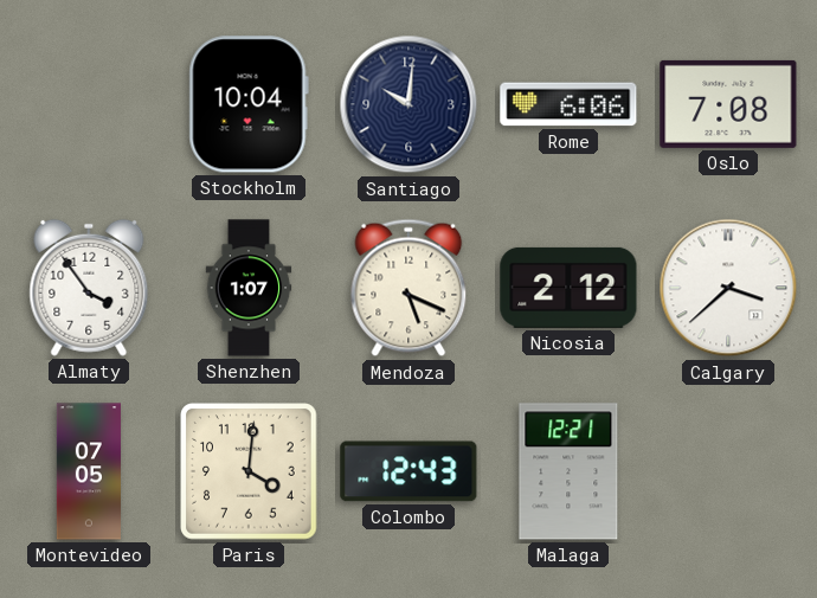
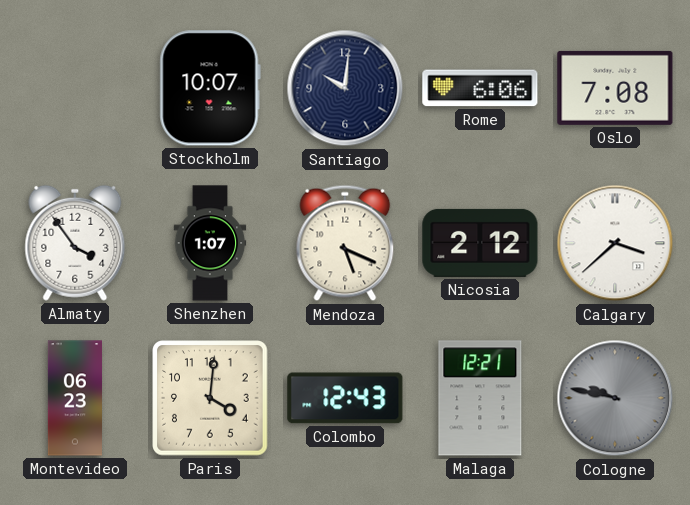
Stockholm: 10:04 -> 10:07 (210, 88)
Montevideo: 07:05 -> 06:23 (75, 398)
Cologne: none -> 9:47 (615, 398)
